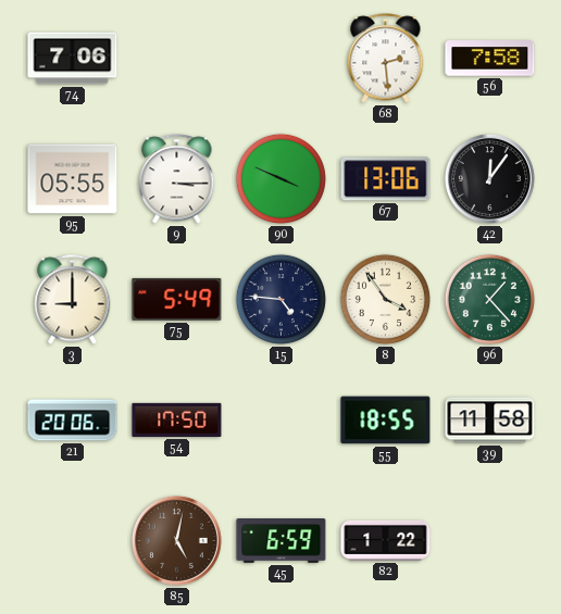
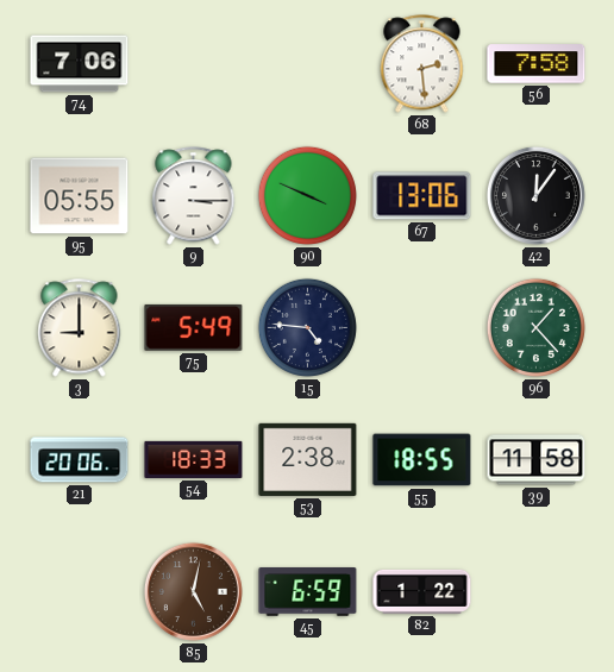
8: 3:54 -> none (385, 299)
54: 17:50 -> 18:33 (194, 459)
53: none -> 2:38 (308, 459)
